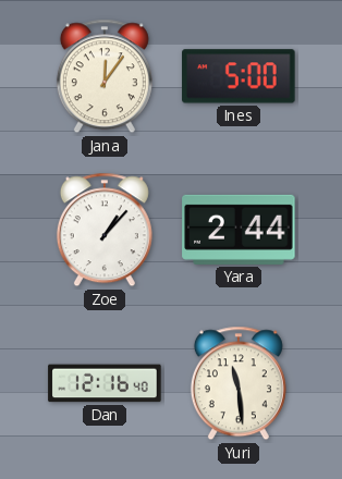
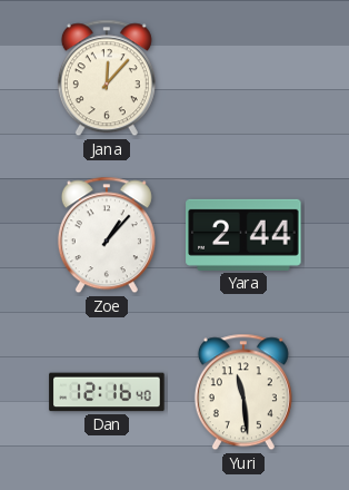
Jana: 12:06 -> 12:07 (107, 78)
Ines: 5:00 -> none (239, 76)
